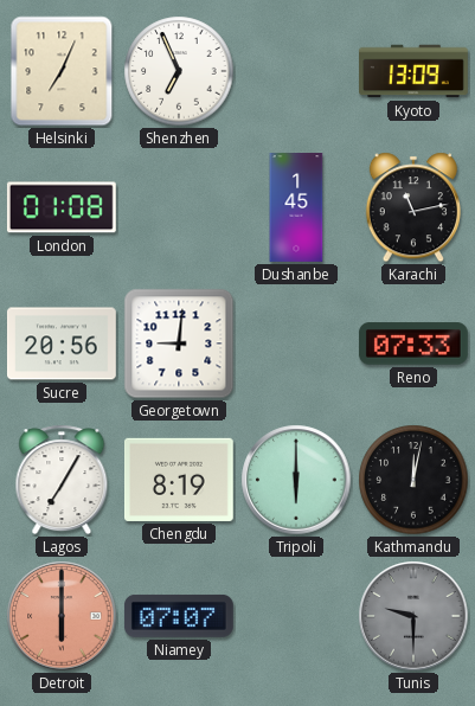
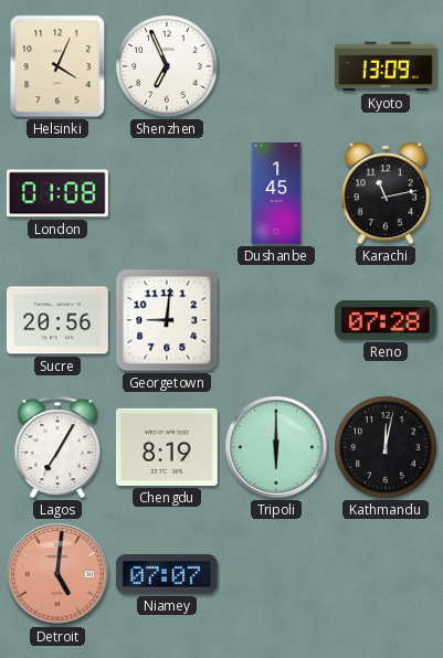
Helsinki: 7:04 -> 4:04 (57, 66)
Reno: 07:33 -> 07:28 (386, 320)
Detroit: 6:00 -> 5:01 (57, 574)
Tunis: 9:30 -> none (413, 616)
